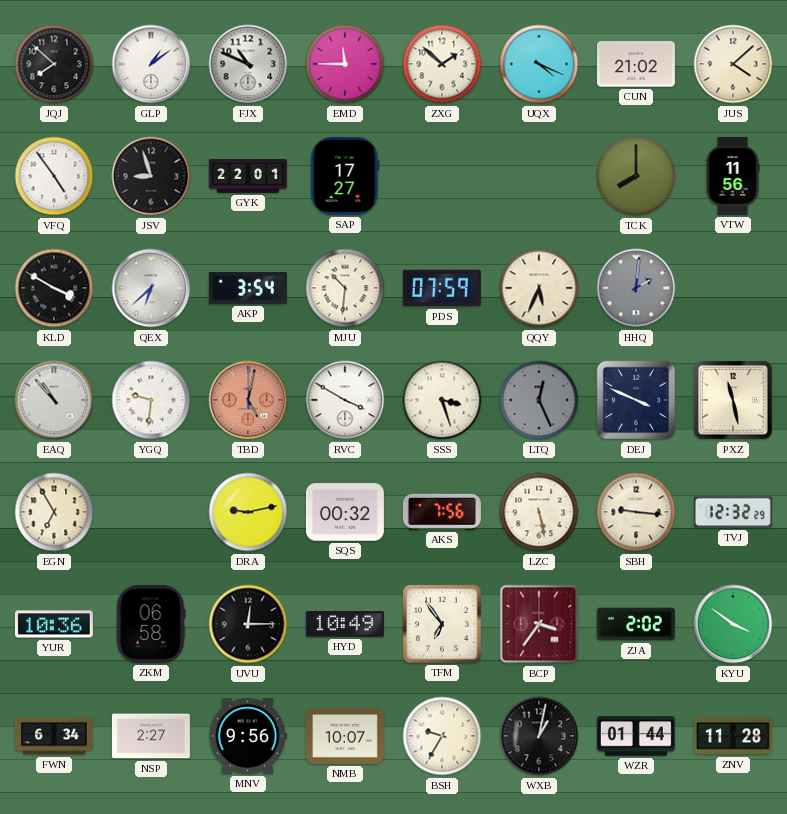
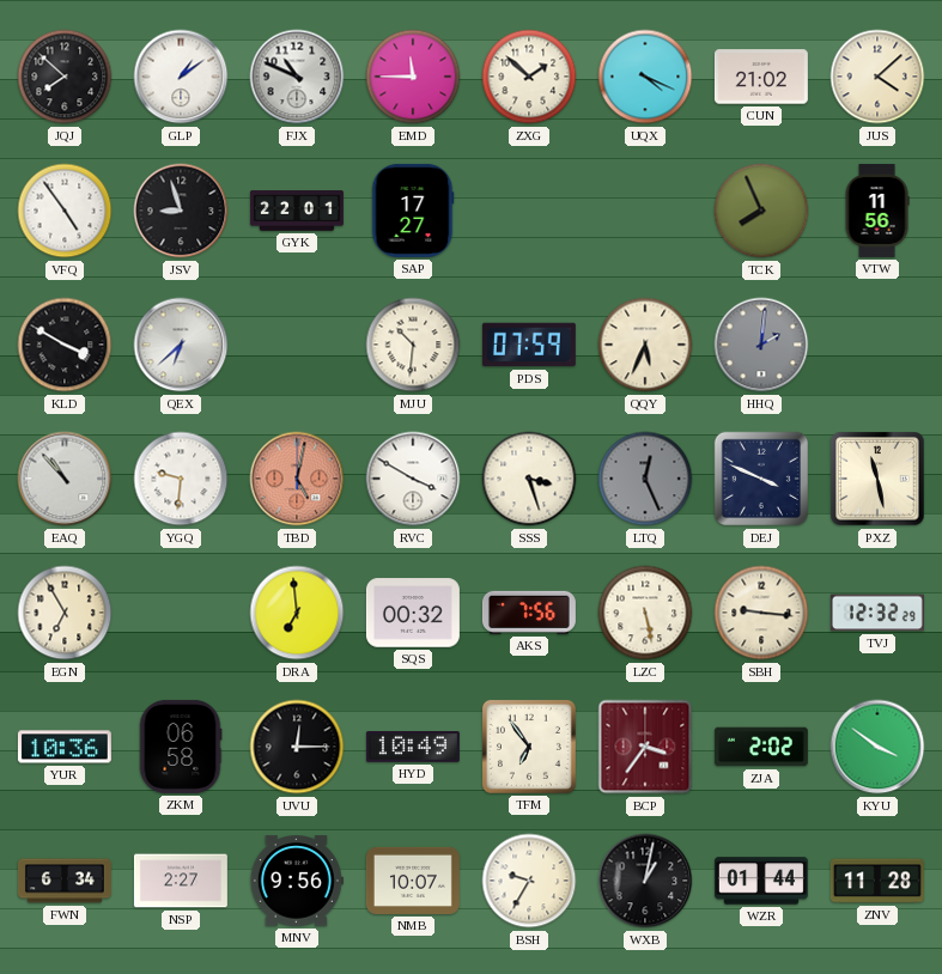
TCK: 8:00 -> 7:56 (761, 211)
AKP: 3:54 -> none (248, 289)
DRA: 9:13 -> 6:59 (297, 613)
